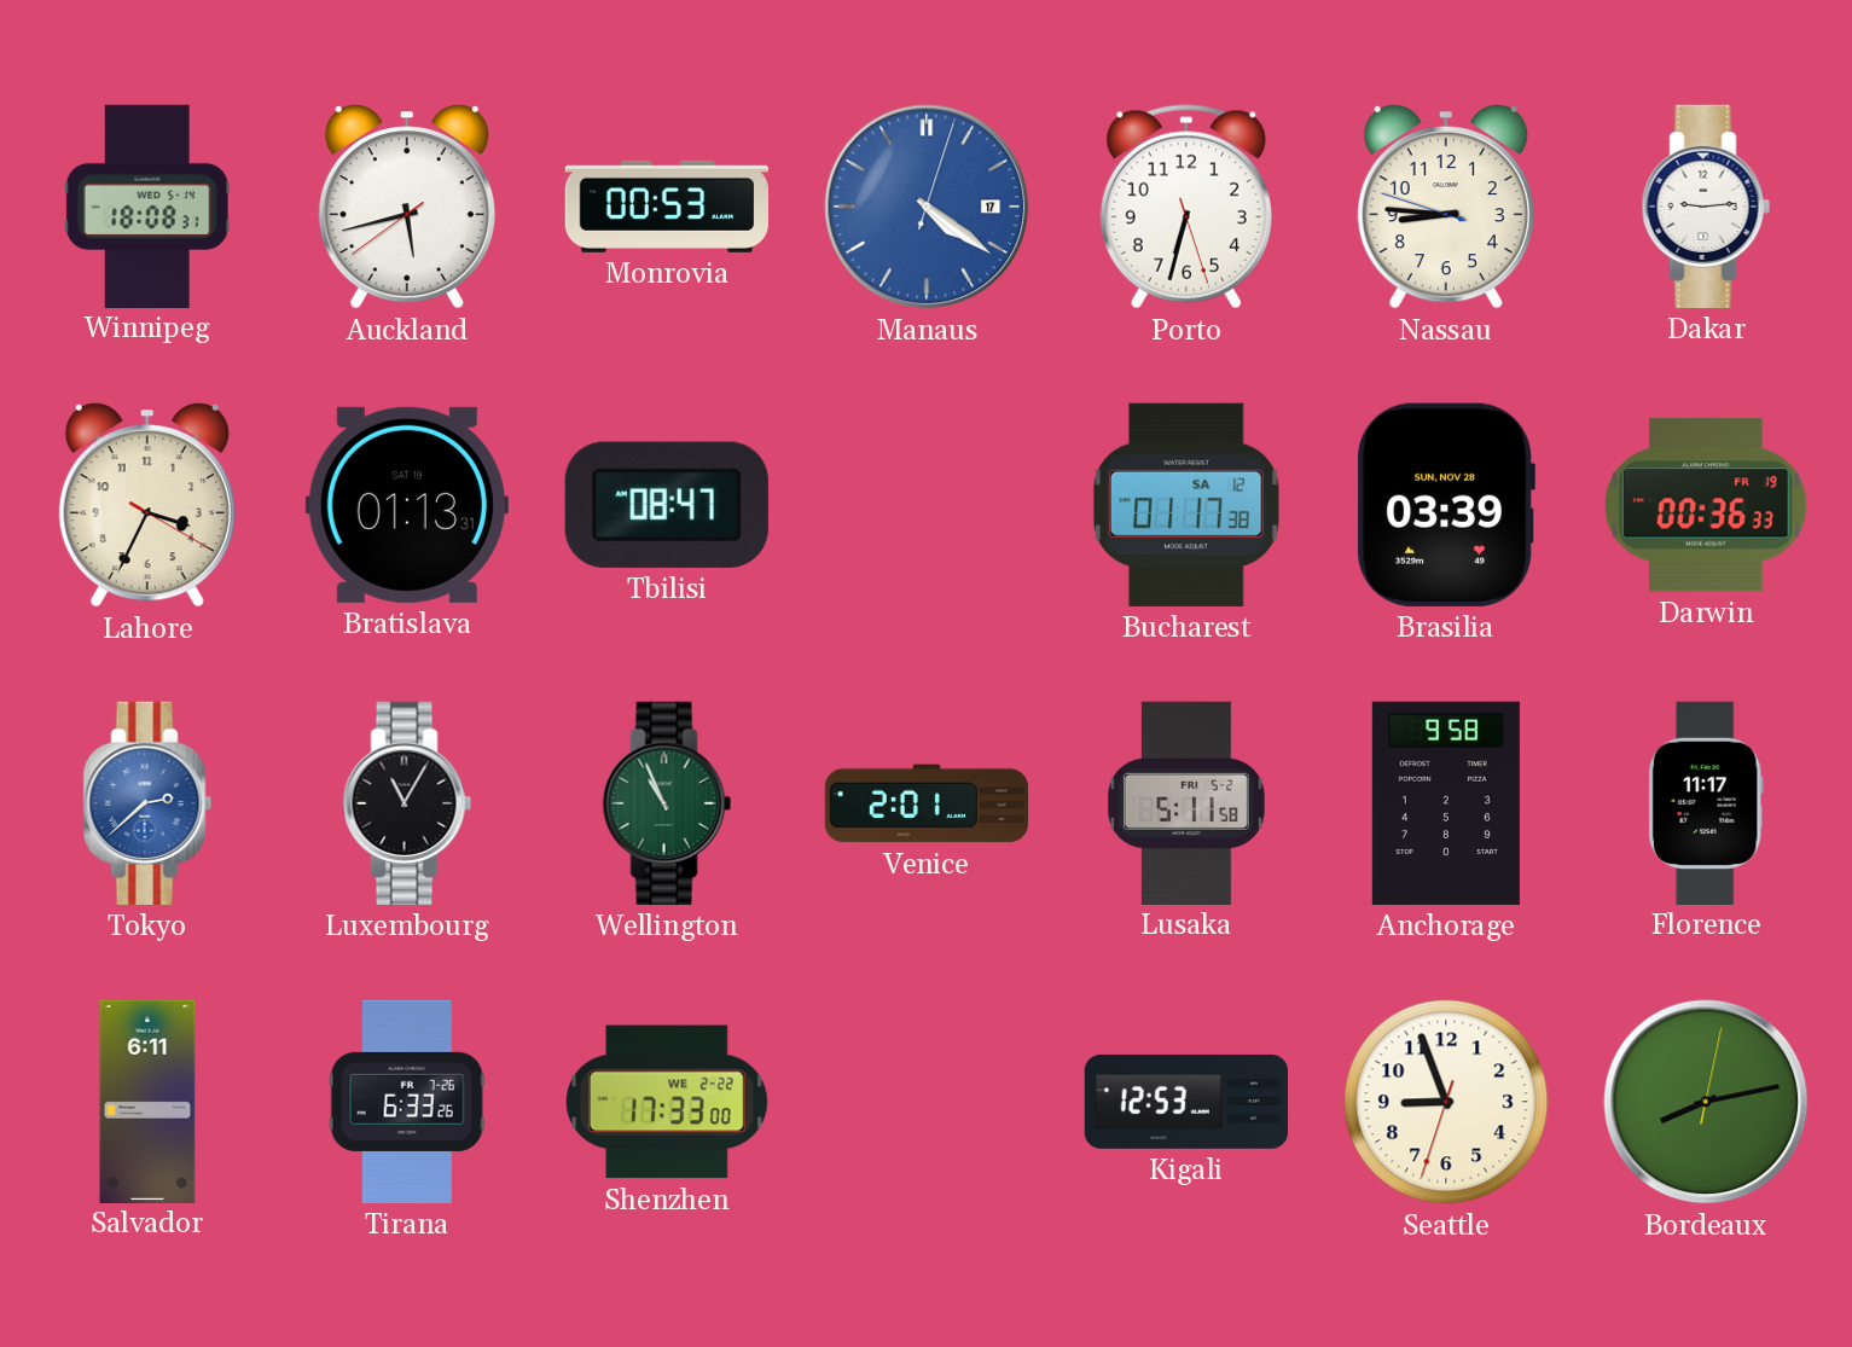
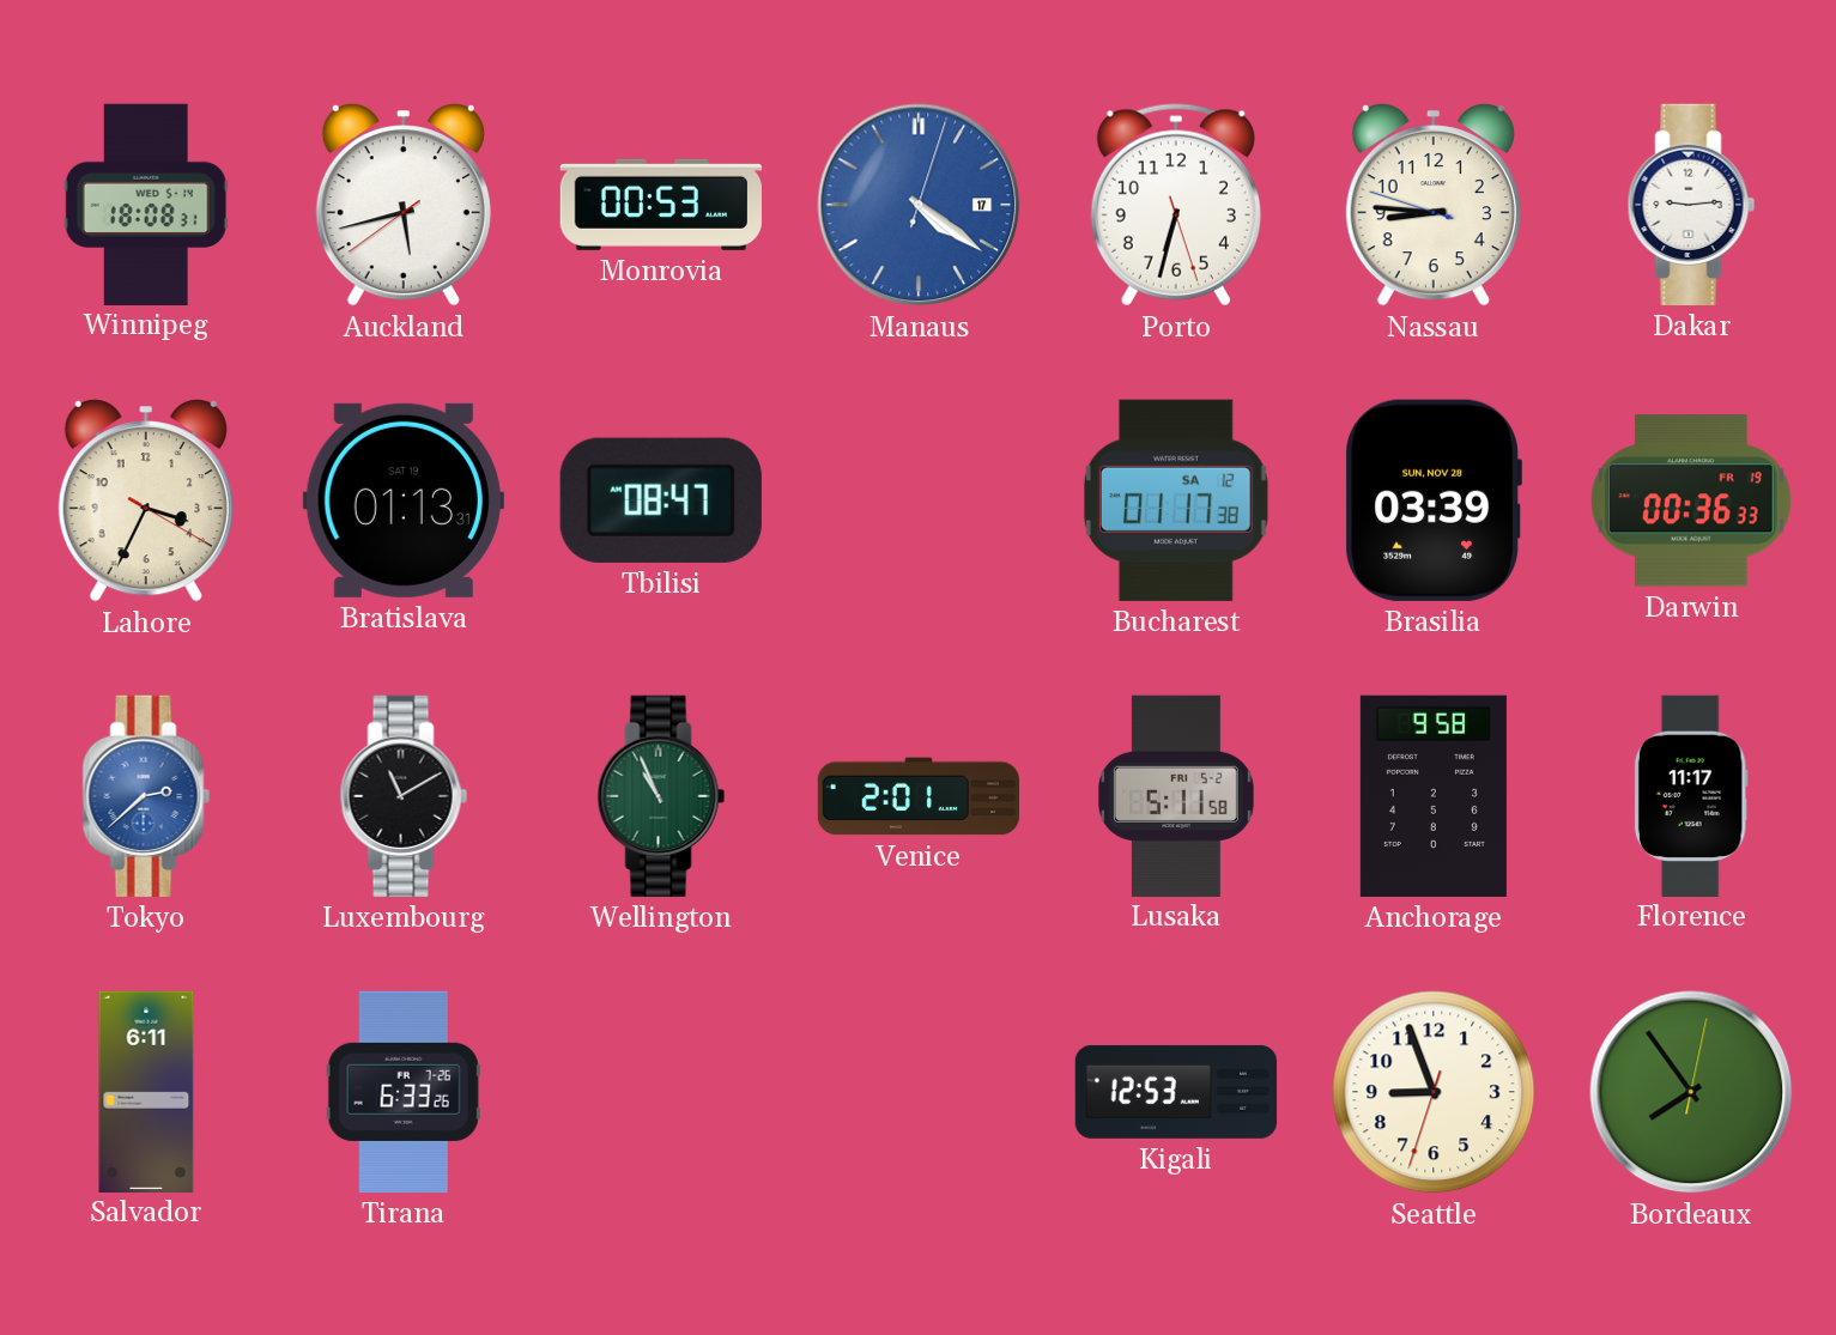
Luxembourg: 11:05 -> 11:10 (404, 796)
Shenzhen: 17:33 -> none (667, 1102)
Bordeaux: 8:13 -> 7:54 (1691, 1092)
